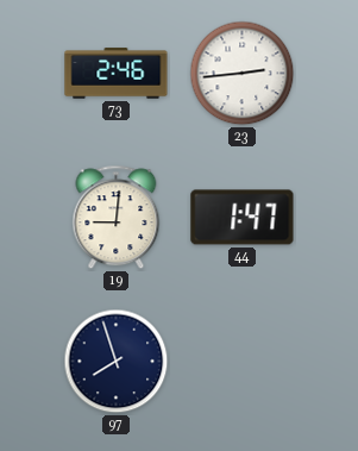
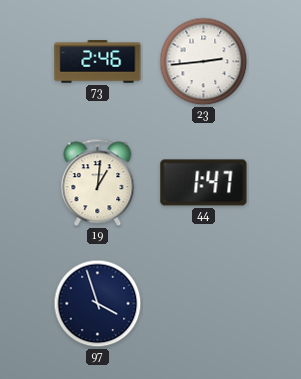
19: 9:01 -> 1:01 (98, 183)
97: 7:57 -> 3:57 (98, 304)
